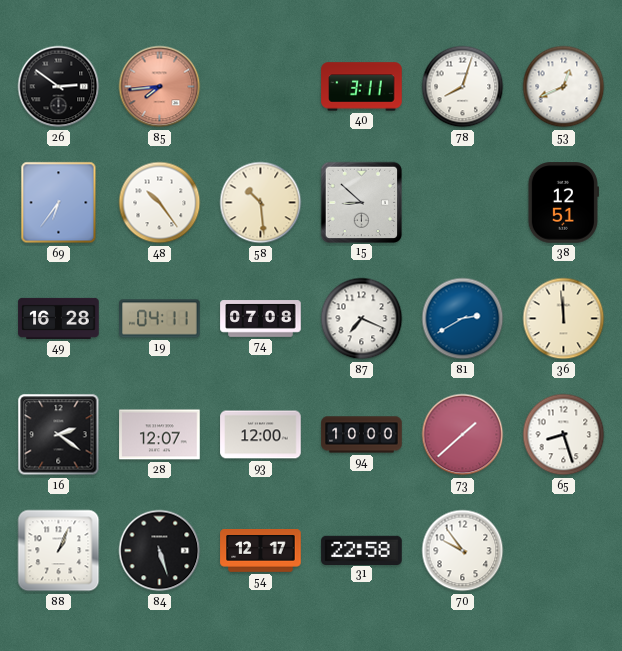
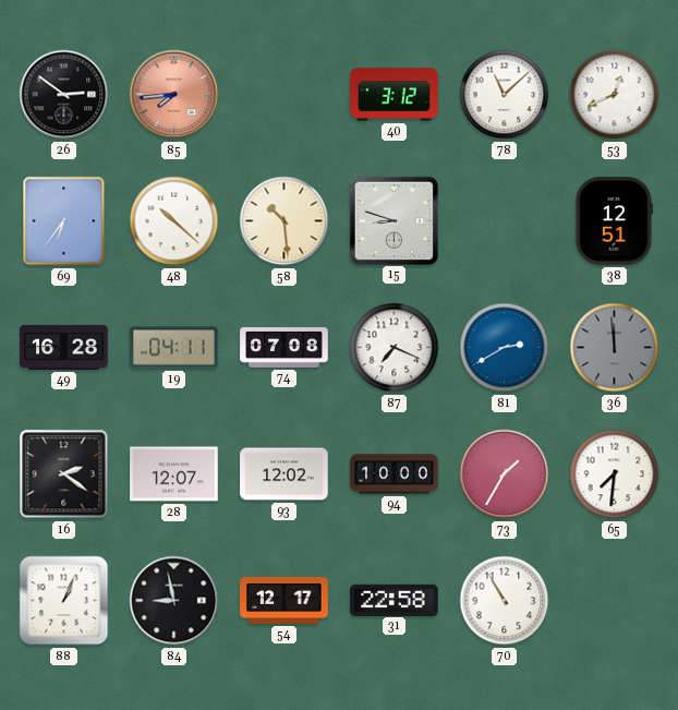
40: 3:11 -> 3:12 (395, 95)
78: 8:03 -> 11:08 (505, 95)
48: 10:24 -> 10:22 (174, 221)
15: 8:52 -> 8:48 (394, 220)
36 dial: cream -> grey (615, 348)
93: 12:00 -> 12:02 (284, 474)
73: 1:38 -> 1:35 (505, 474)
65: 8:27 -> 7:31 (615, 474)
84: 5:27 -> 8:58 (174, 601)
70: 9:54 -> 10:55 (505, 601)
